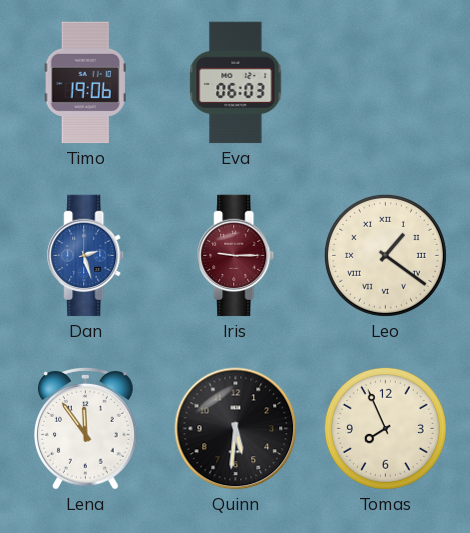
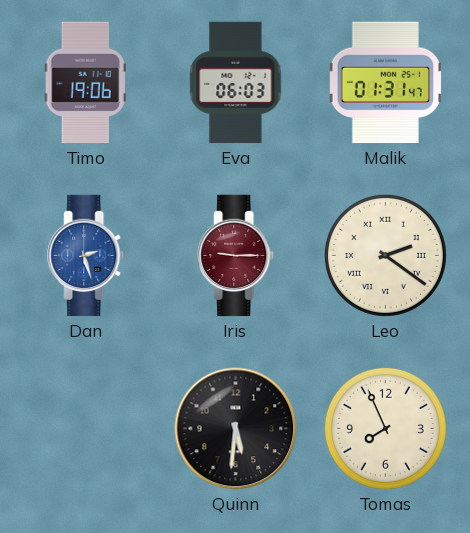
Malik: none -> 01:31 (386, 83)
Leo: 1:21 -> 2:21 (385, 255)
Lena: 11:54 -> none (86, 429)
